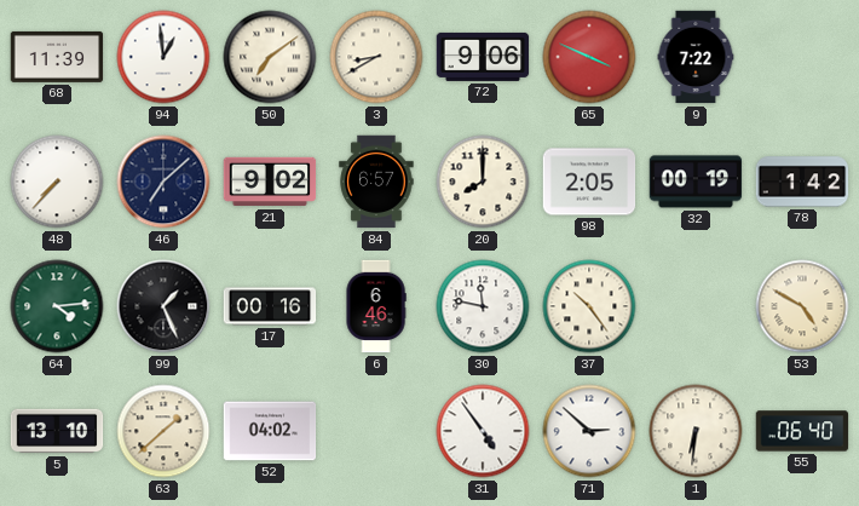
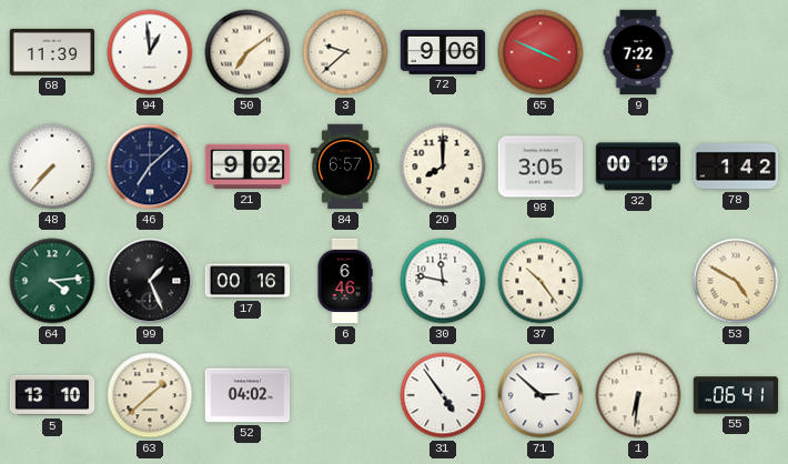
3: 8:40 -> 9:38 (345, 52)
98: 2:05 -> 3:05 (541, 167)
55: 06:40 -> 06:41 (736, 395)
